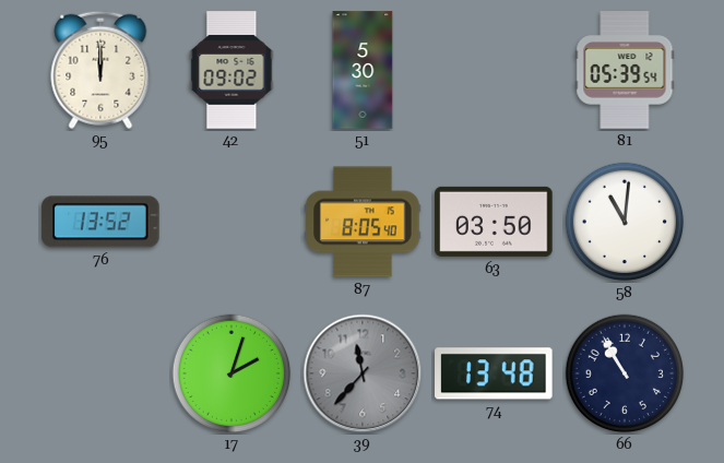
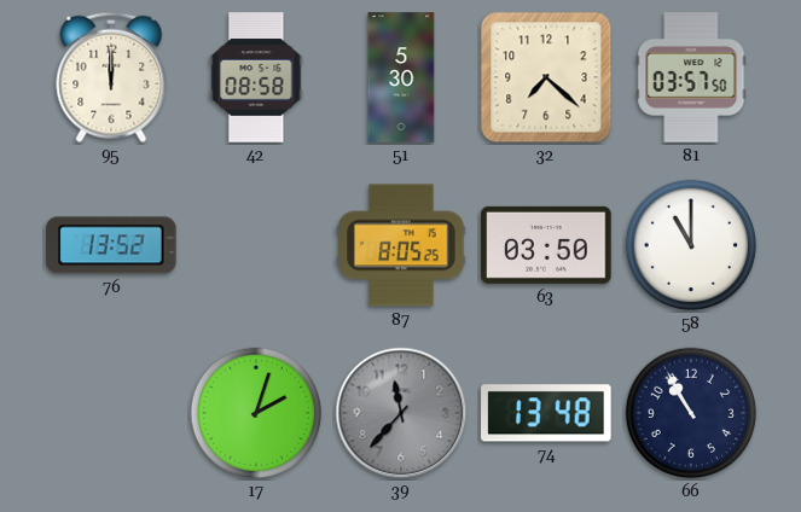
42: 09:02 -> 08:58 (256, 77)
32: none -> 7:22 (546, 77)
81: 05:39 -> 03:57 (691, 77)
87: 8:05:40 -> 8:05:25 (401, 245)
58: 11:01 -> 11:00 (691, 245)
